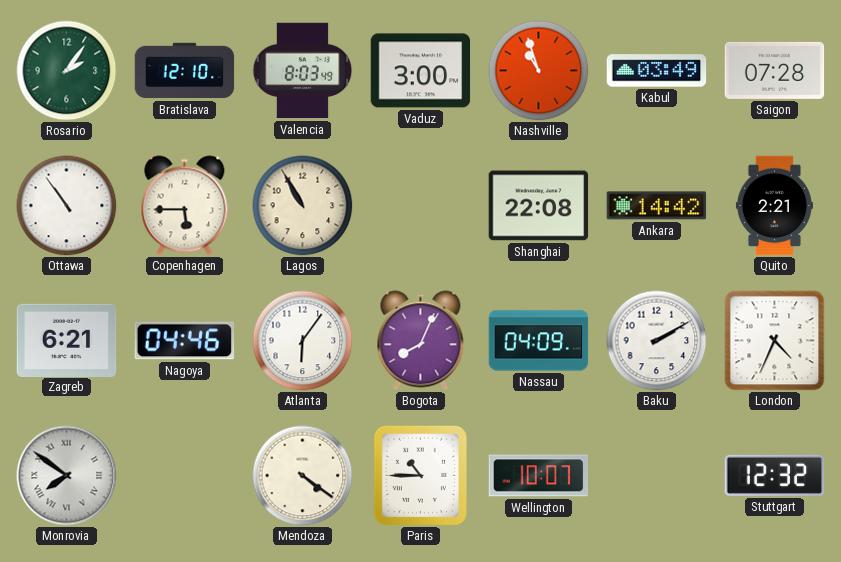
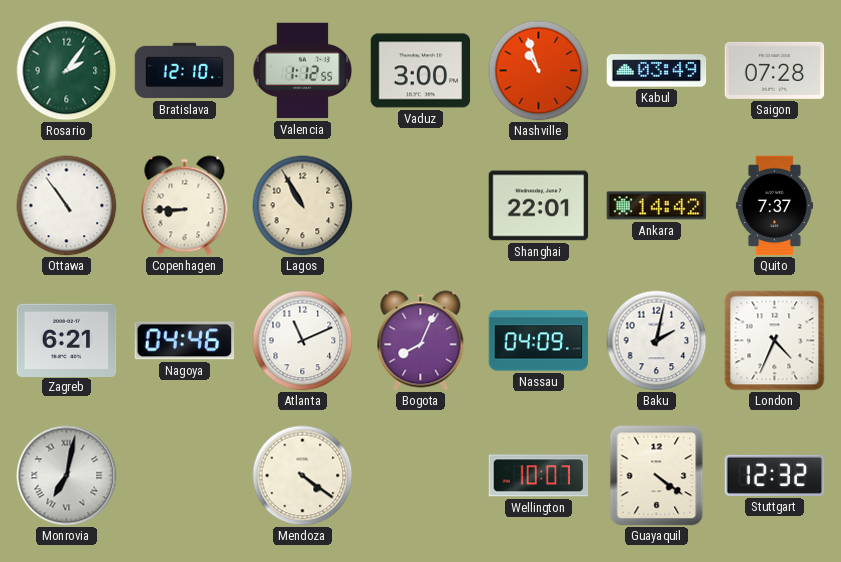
Valencia: 8:03 -> 1:12 (303, 71)
Copenhagen: 5:45 -> 8:45 (185, 206)
Shanghai: 22:08 -> 22:01 (539, 206)
Quito: 2:21 -> 7:37 (774, 206)
Atlanta: 6:06 -> 11:11 (303, 341)
Baku: 2:10 -> 2:02 (657, 341)
Monrovia: 7:51 -> 7:02 (67, 476)
Paris: 10:45 -> none (420, 475)
Guayaquil: none -> 4:21 (657, 476)
